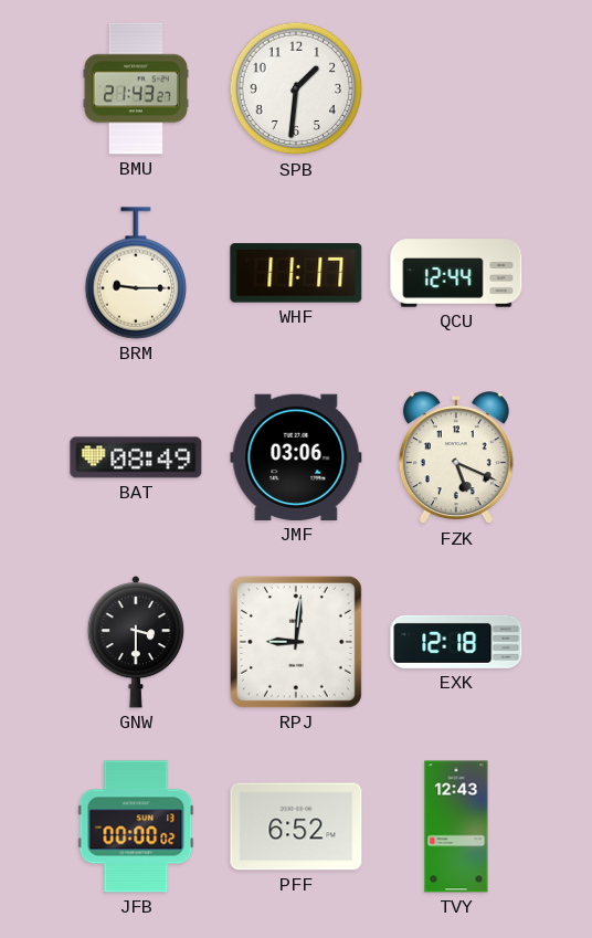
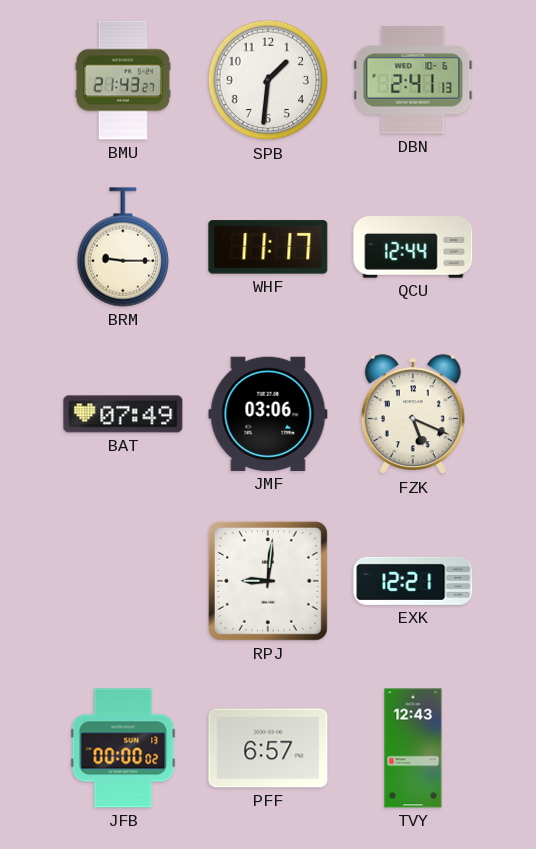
DBN: none -> 2:41 (413, 80)
BAT: 08:49 -> 07:49 (123, 414)
GNW: 3:30 -> none (136, 643)
EXK: 12:18 -> 12:21 (413, 581)
PFF: 6:52 -> 6:57 (268, 748)
